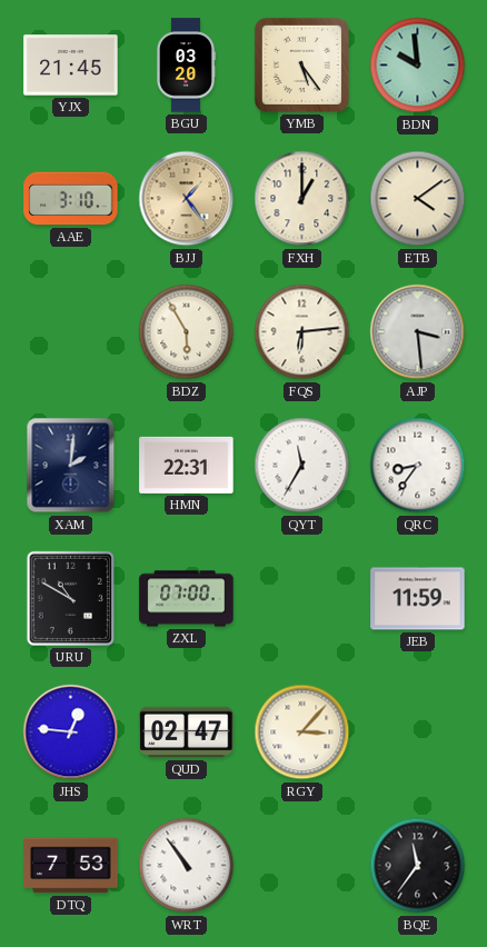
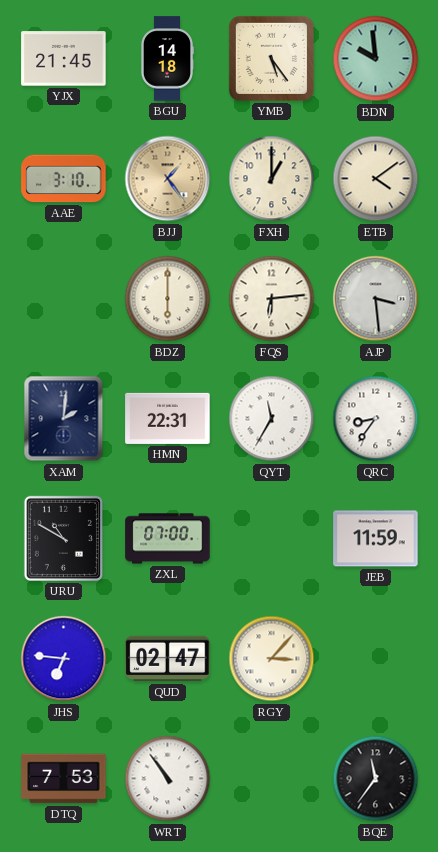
BGU: 03:20 -> 14:18 (166, 59)
BDZ: 5:55 -> 6:00 (168, 299)
JHS: 12:46 -> 6:46 (64, 659)
